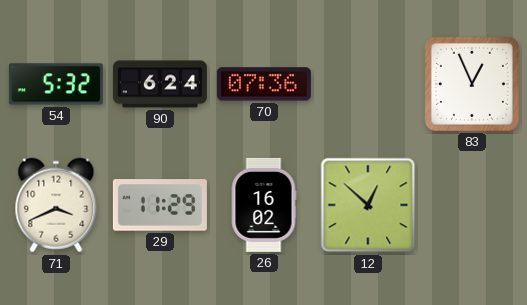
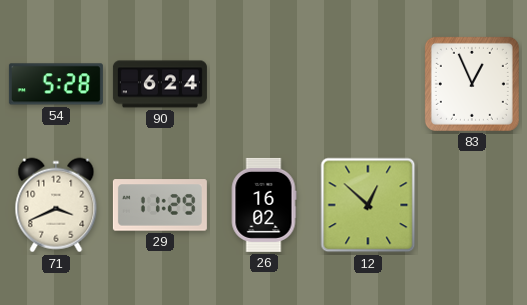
54: 5:32 -> 5:28 (56, 84)
70: 07:36 -> none (264, 84)
